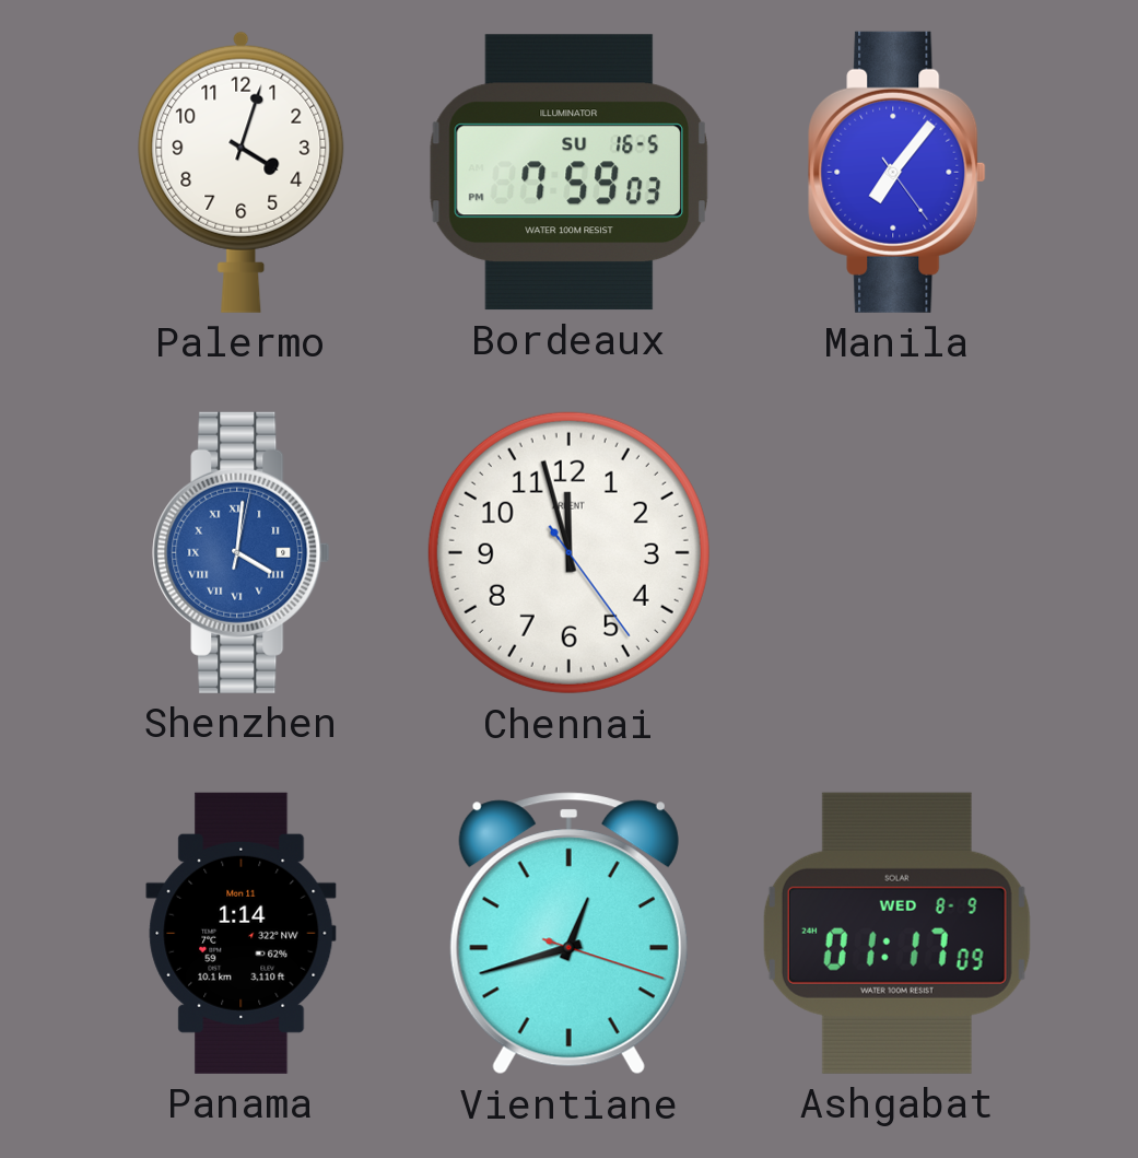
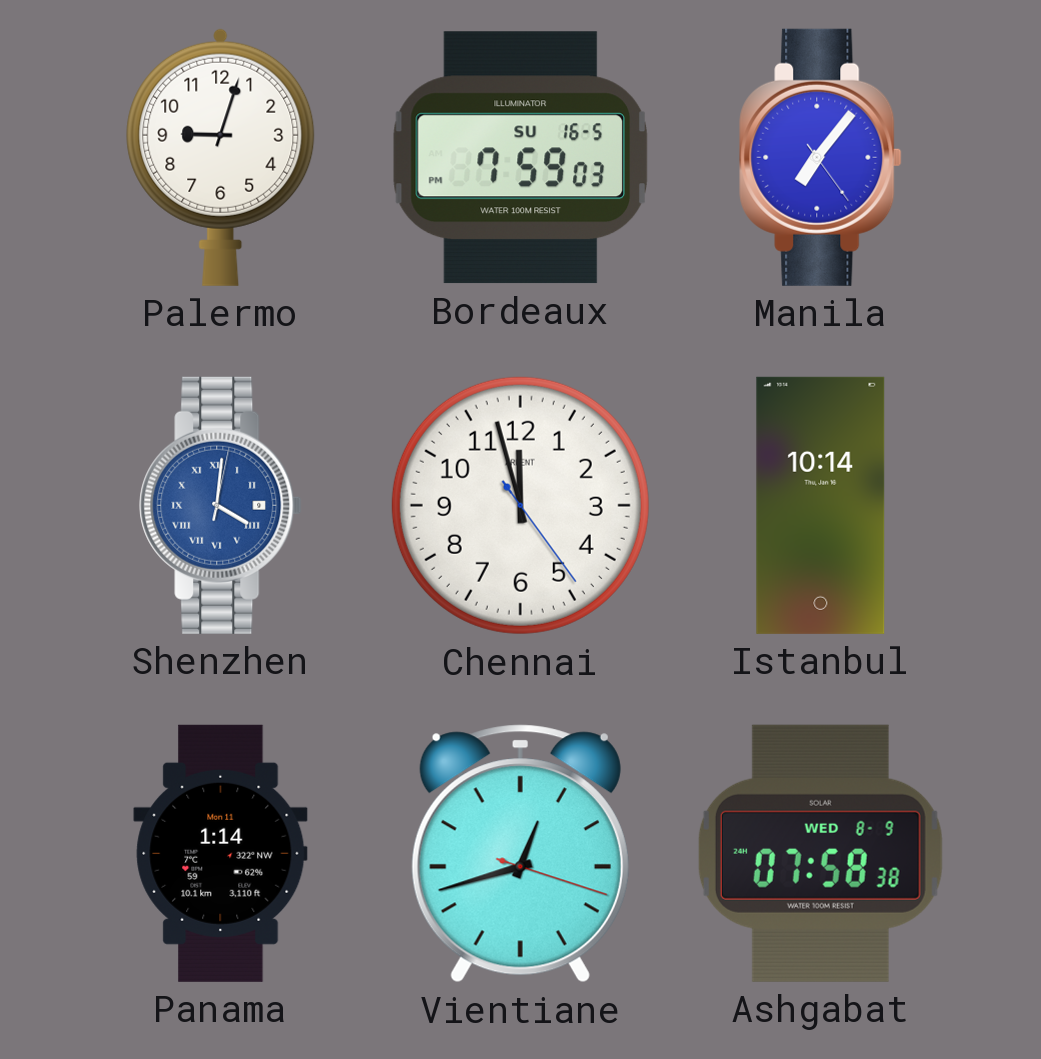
Palermo: 4:03 -> 9:03 (221, 157)
Istanbul: none -> 10:14 (821, 505)
Ashgabat: 01:17 -> 07:58 (820, 853)
